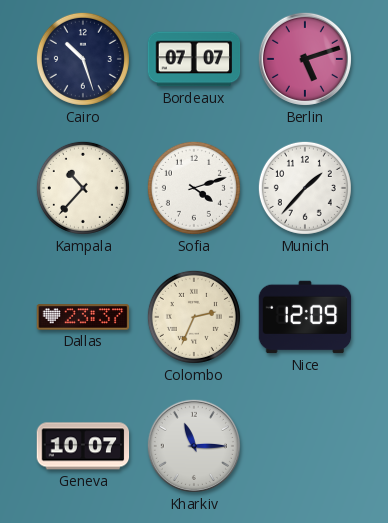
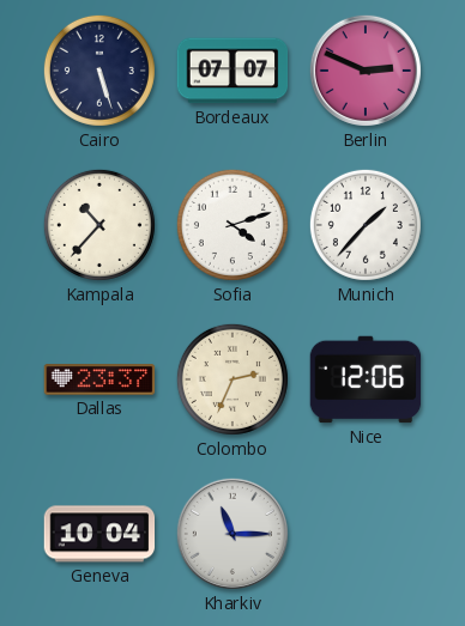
Cairo: 10:27 -> 5:27 (99, 71)
Berlin: 5:12 -> 2:49 (366, 71)
Nice: 12:09 -> 12:06 (366, 379)
Geneva: 10:07 -> 10:04 (99, 534)
